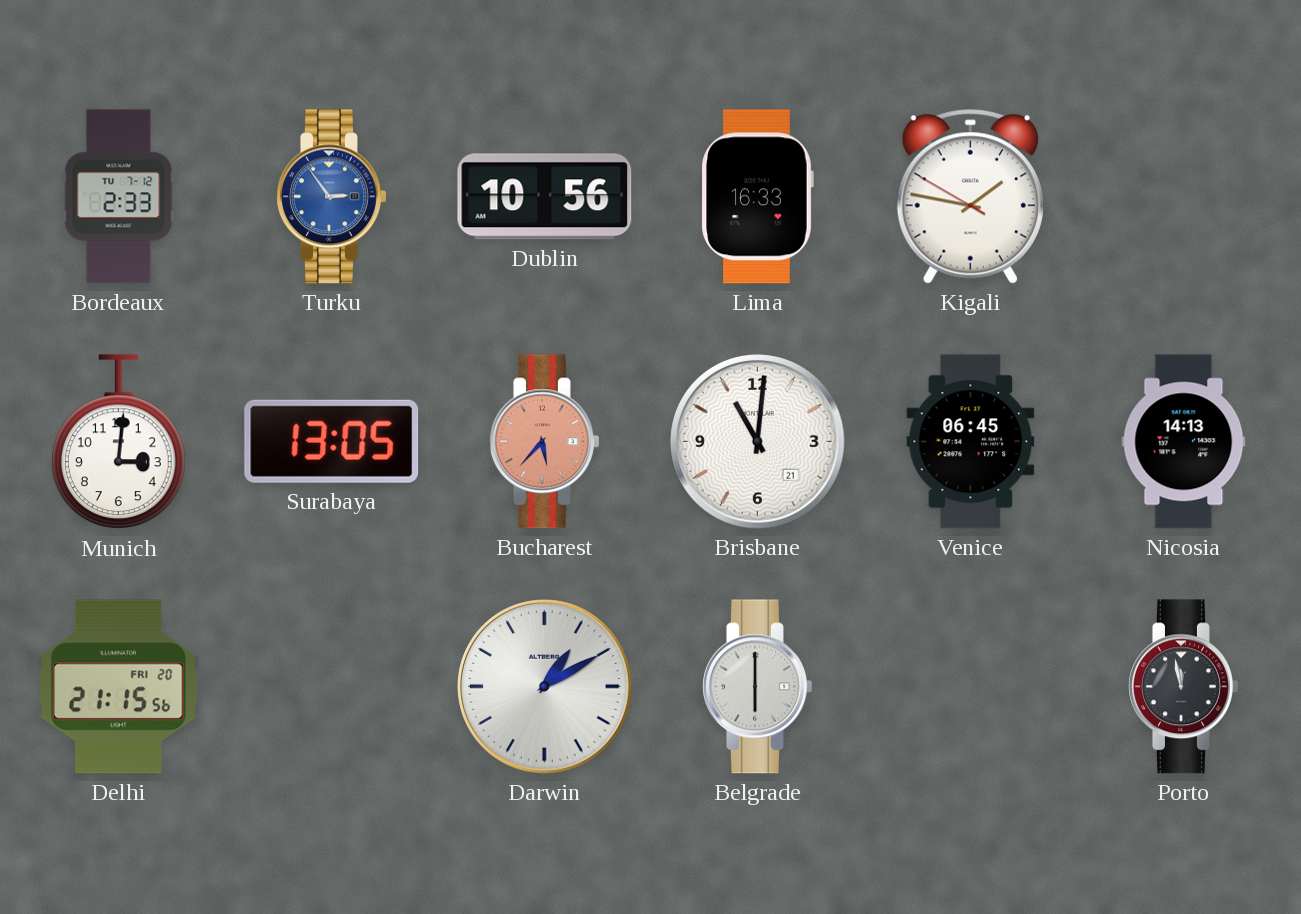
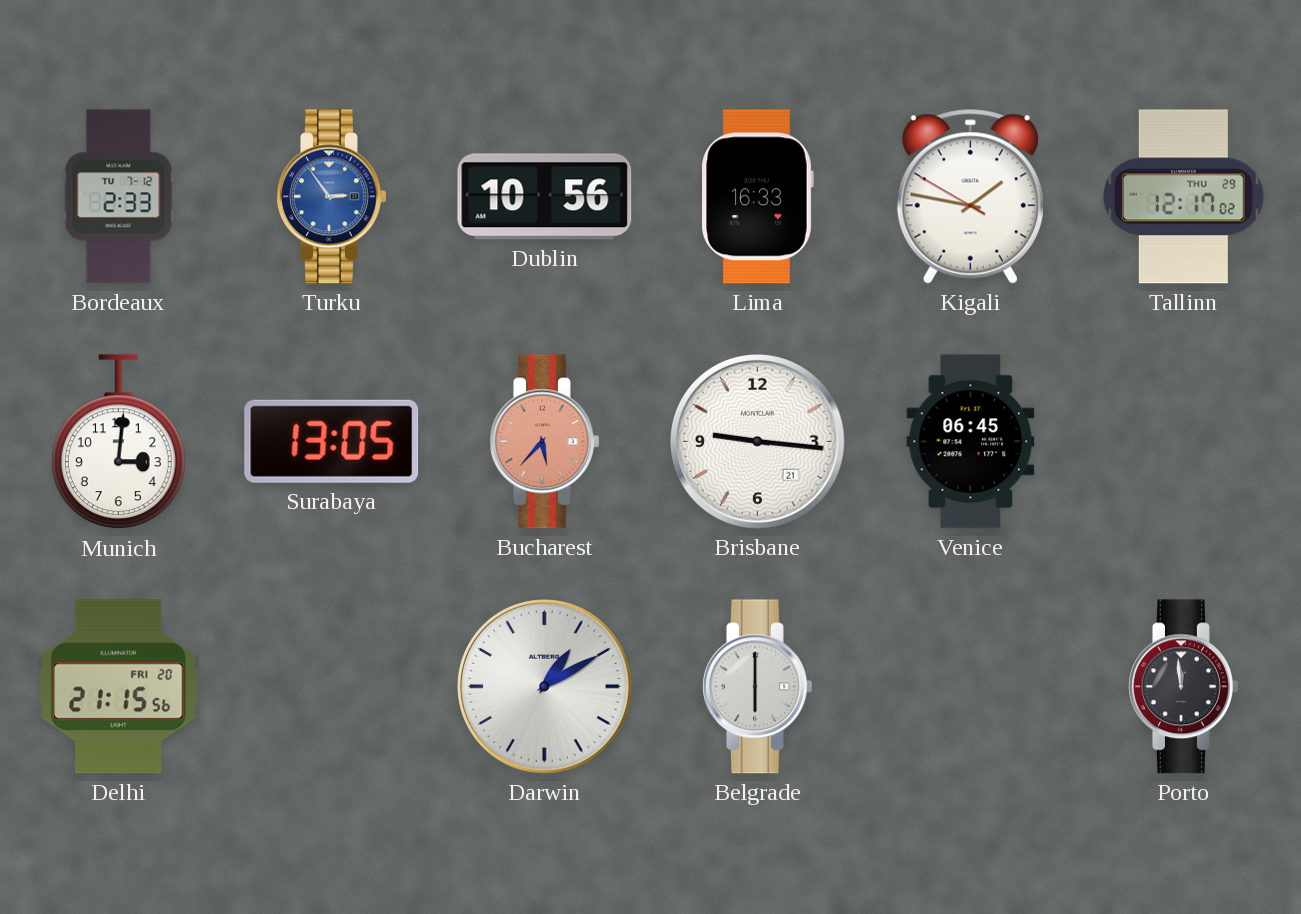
Tallinn: none -> 12:17 (1183, 197)
Brisbane: 11:01 -> 9:16 (758, 442)
Nicosia: 14:13 -> none (1184, 442)
Porto: 11:58 -> 11:59 (1184, 687)
